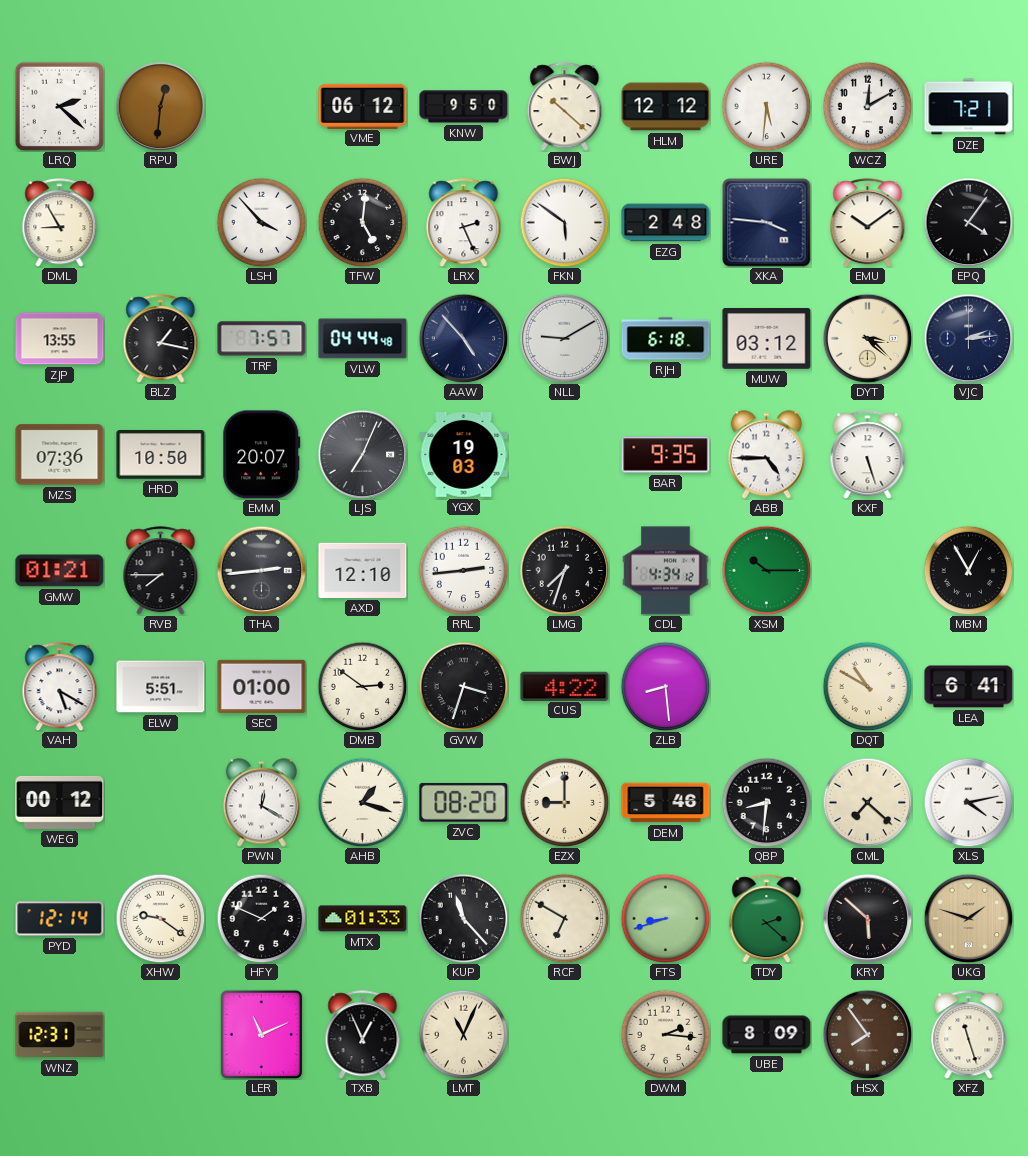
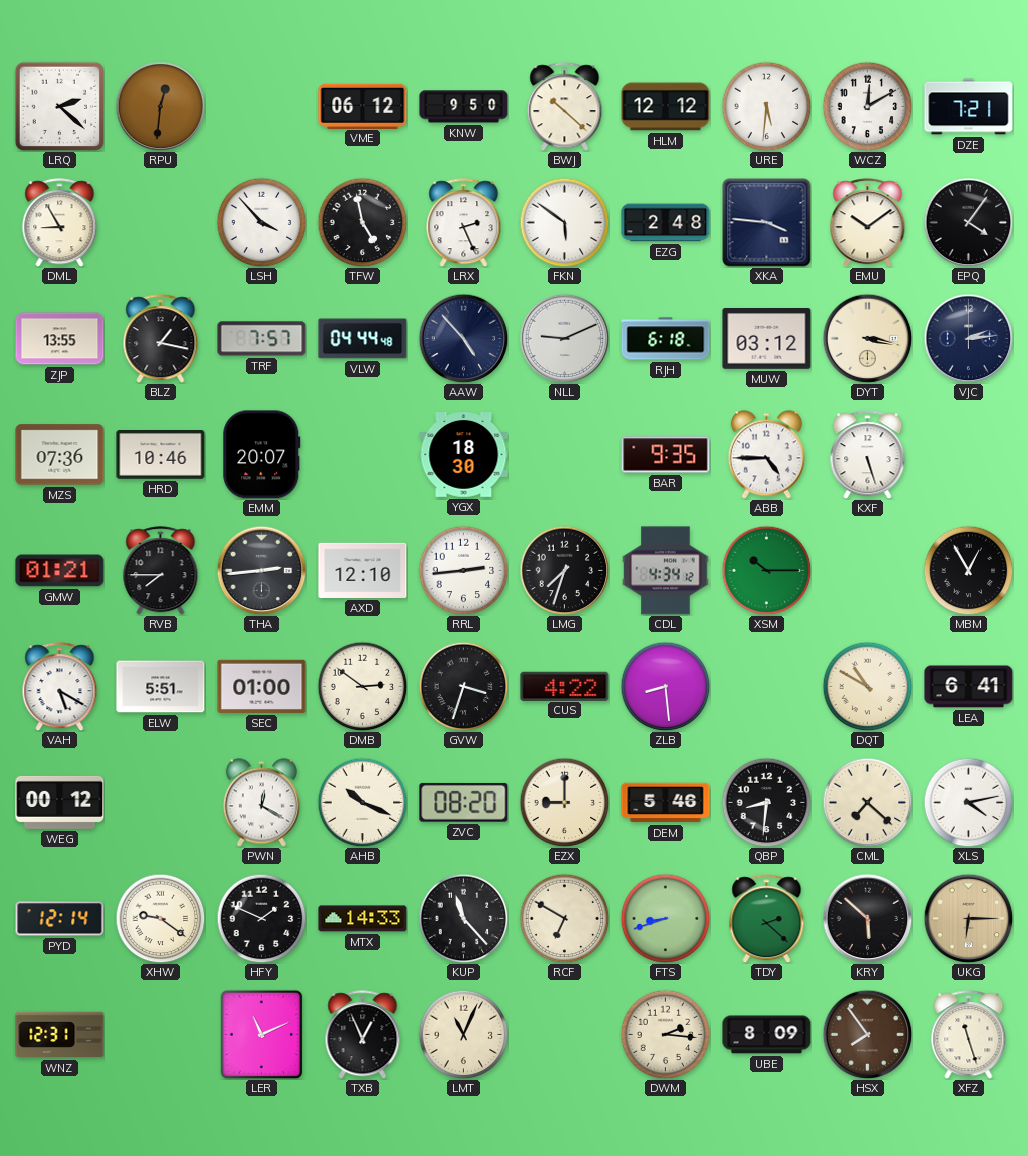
TFW: 5:01 -> 4:58 (362, 222)
NLL: 9:10 -> 9:11 (564, 338)
DYT: 3:22 -> 3:17 (867, 338)
HRD: 10:50 -> 10:46 (161, 455)
LJS: 7:04 -> none (362, 454)
YGX: 19:03 -> 18:30 (464, 455)
AHB: 1:18 -> 10:19 (362, 802)
MTX: 01:33 -> 14:33 (363, 919)
UKG: 1:48 -> 6:15 (968, 918)
